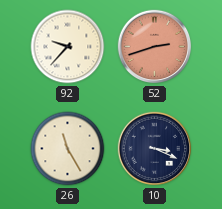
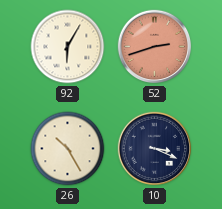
92: 9:37 -> 6:05 (68, 47)
26: 11:25 -> 10:25 (68, 149)
